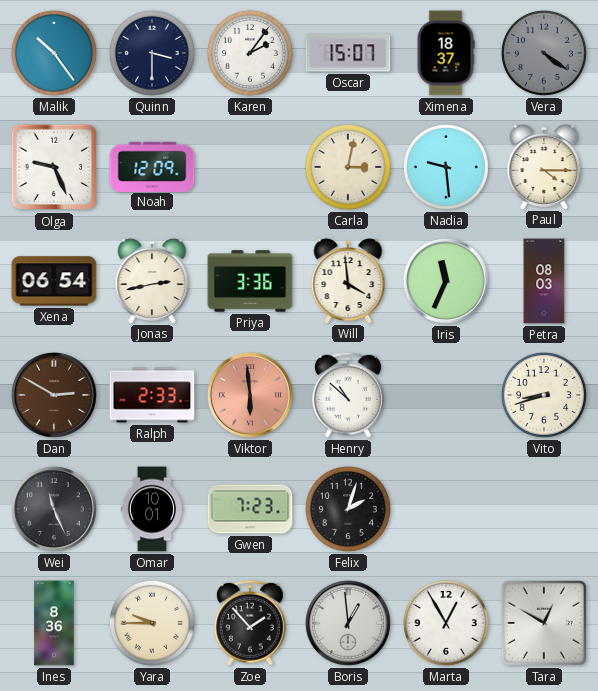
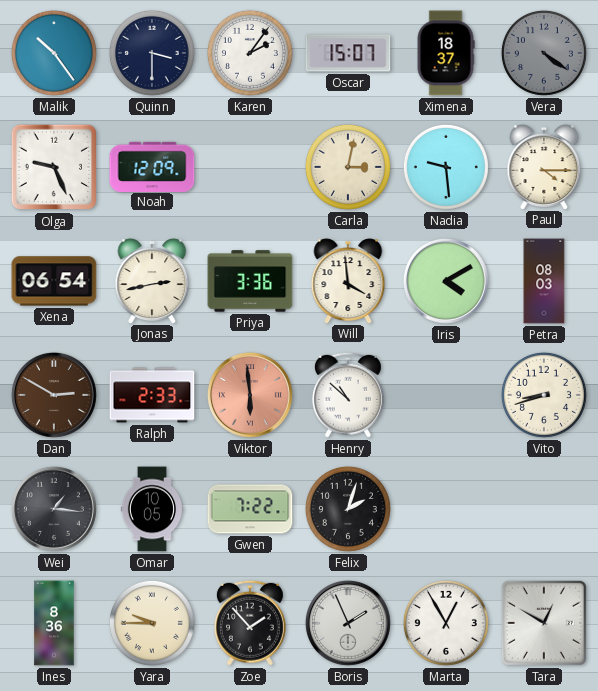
Iris: 11:34 -> 4:10 (446, 281)
Wei: 11:26 -> 1:16 (54, 509)
Omar: 10:01 -> 10:05 (151, 509)
Gwen: 7:23 -> 7:22 (250, 509)
Boris: 12:59 -> 1:56 (348, 623)
